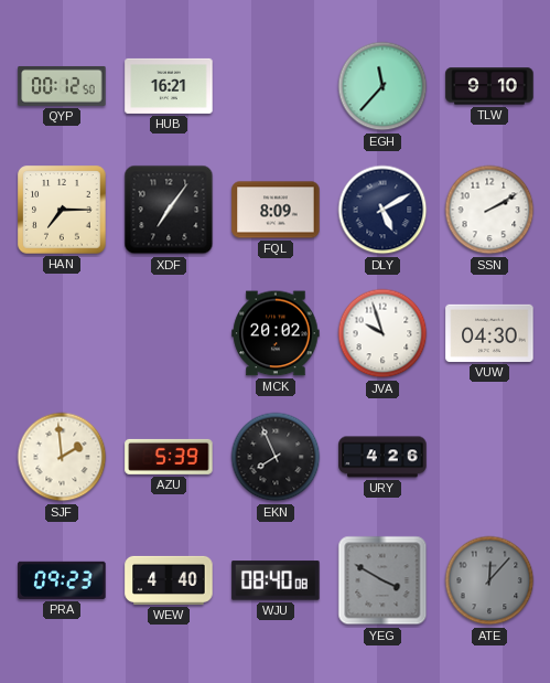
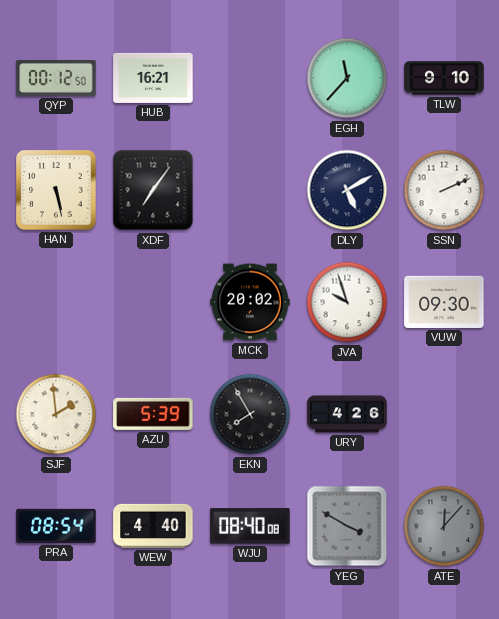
HAN: 7:15 -> 5:28 (56, 190)
FQL: 8:09 -> none (276, 210)
SSN: 2:10 -> 2:11 (444, 190)
VUW: 04:30 -> 09:30 (444, 302)
EKN: 7:56 -> 7:55 (250, 414)
PRA: 09:23 -> 08:54 (56, 526)
